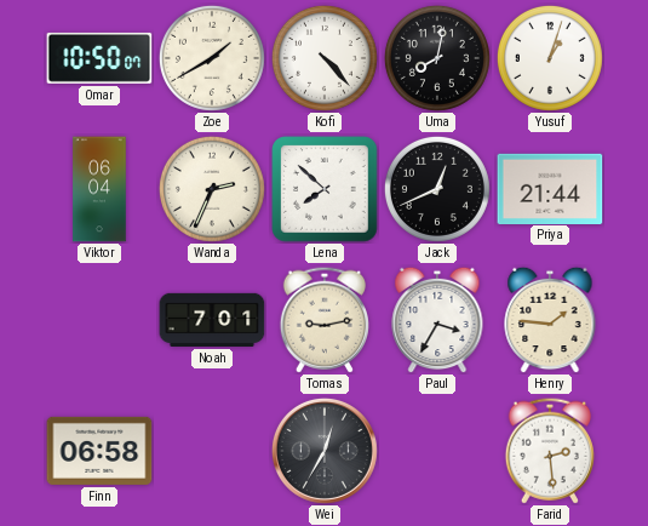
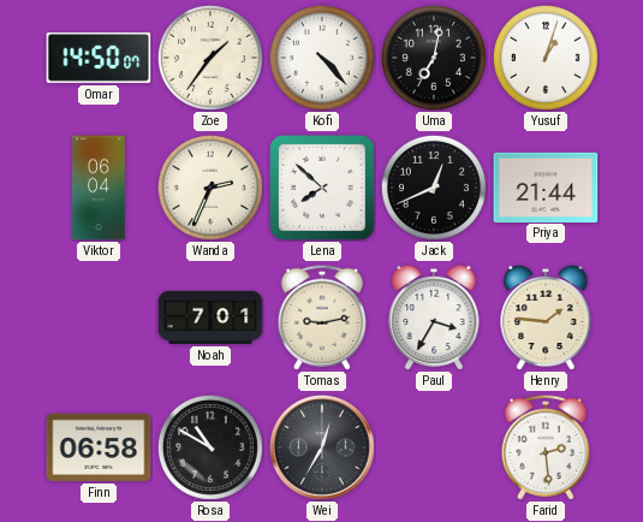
Omar: 10:50 -> 14:50 (99, 58)
Zoe: 1:40 -> 1:36 (210, 58)
Uma: 8:02 -> 7:02 (434, 58)
Rosa: none -> 10:50 (210, 447)
